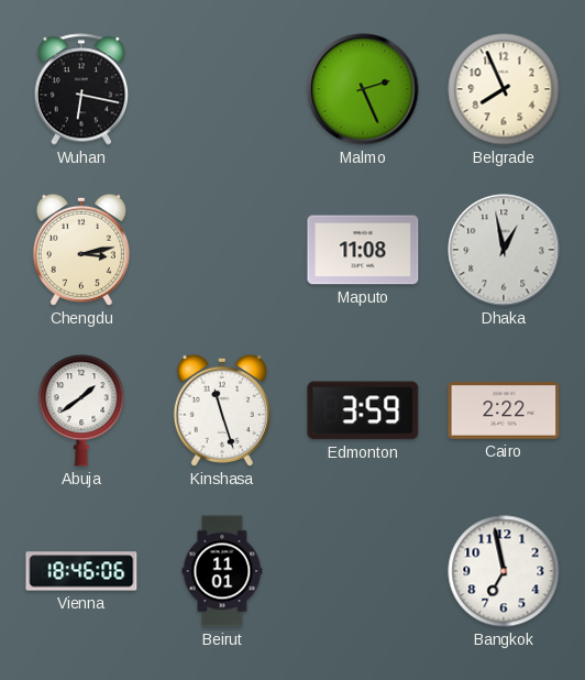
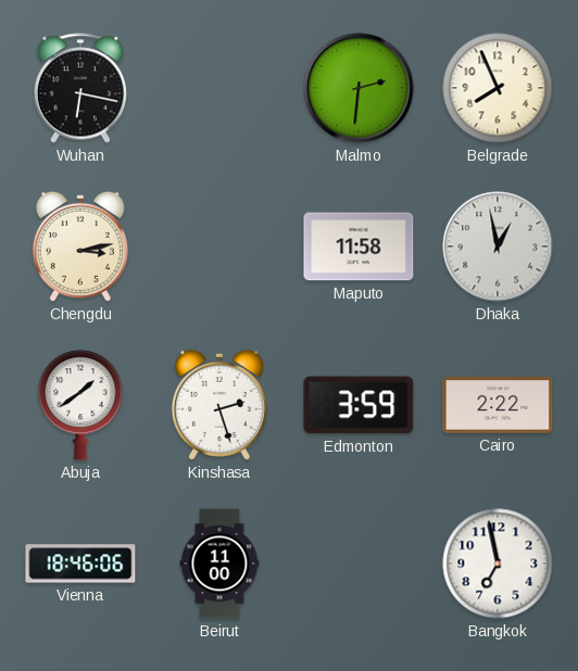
Malmo: 2:26 -> 2:31 (359, 88)
Maputo: 11:08 -> 11:58 (359, 246)
Kinshasa: 11:27 -> 2:27 (219, 405)
Beirut: 11:01 -> 11:00 (219, 564)
